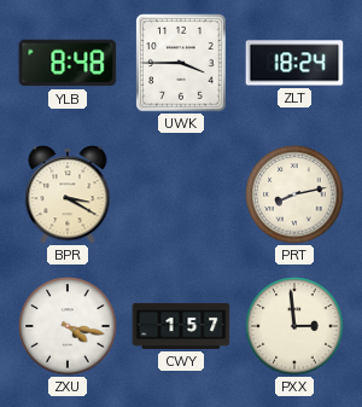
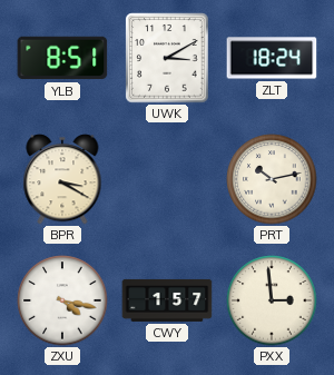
YLB: 8:48 -> 8:51 (62, 58)
UWK: 3:45 -> 3:10 (167, 58)
PRT: 8:13 -> 10:13 (272, 179)
